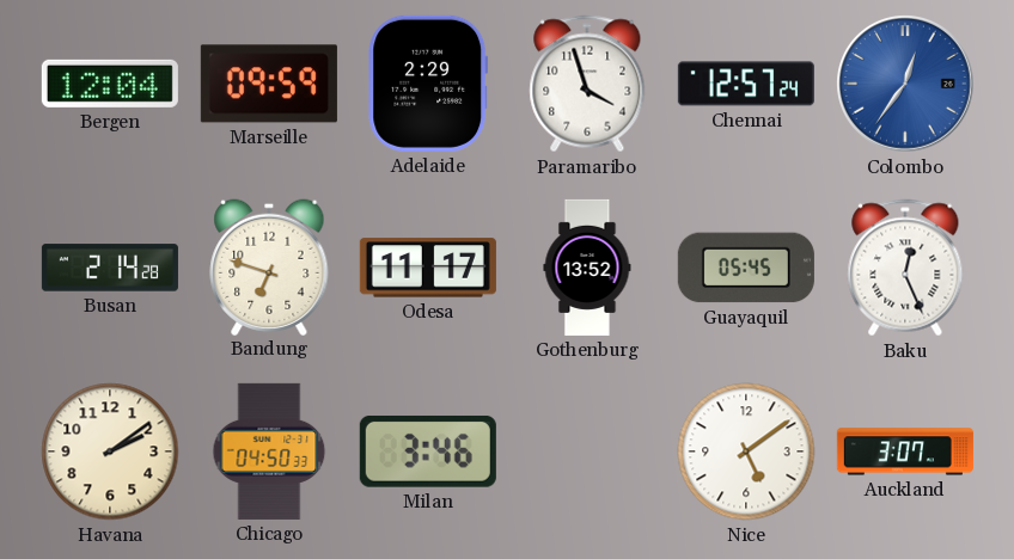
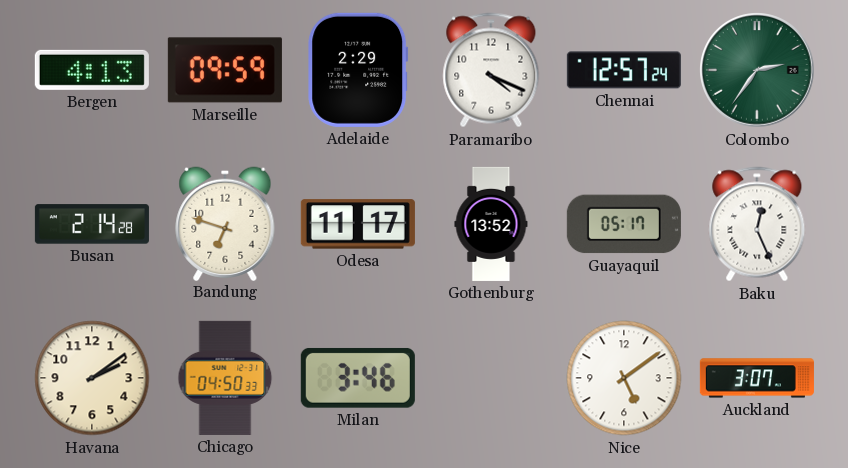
Bergen: 12:04 -> 4:13 (92, 70)
Paramaribo: 3:57 -> 4:19 (491, 70)
Colombo: 12:36 -> 2:36 (758, 71)
Colombo dial: blue -> green (758, 71)
Guayaquil: 05:45 -> 05:17 (624, 224)
